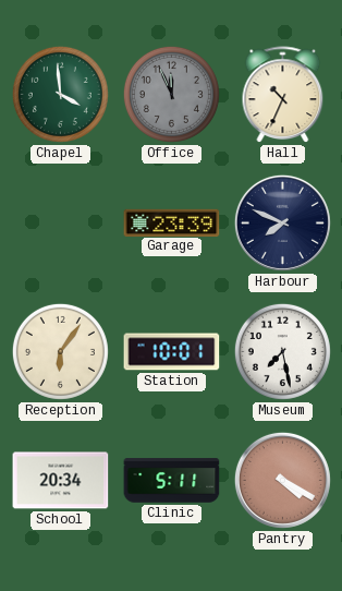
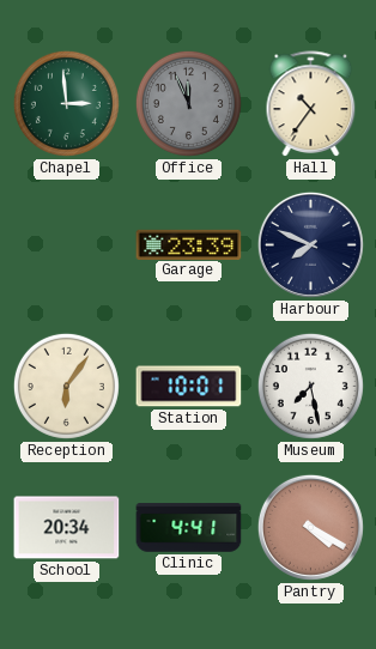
Chapel: 3:59 -> 2:59 (66, 103)
Hall: 10:34 -> 10:36 (311, 104)
Clinic: 5:11 -> 4:41 (189, 528)
